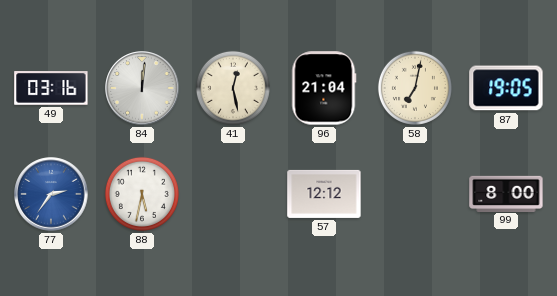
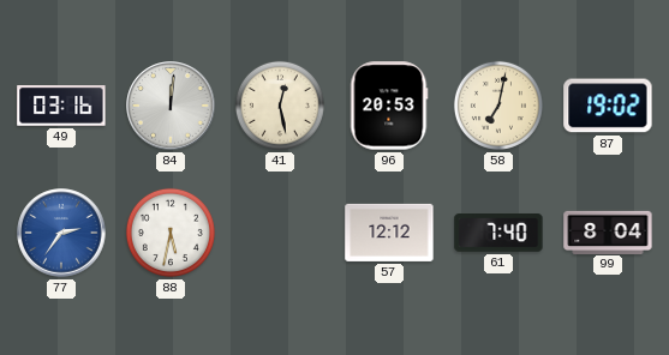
96: 21:04 -> 20:53 (389, 106)
87: 19:05 -> 19:02 (608, 106)
61: none -> 7:40 (498, 234)
99: 8:00 -> 8:04 (608, 231)
